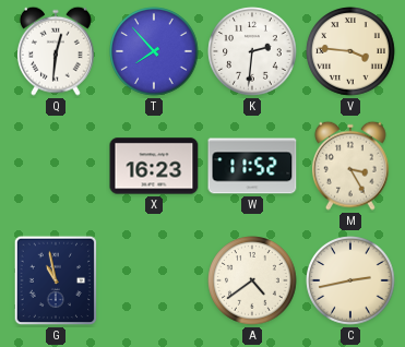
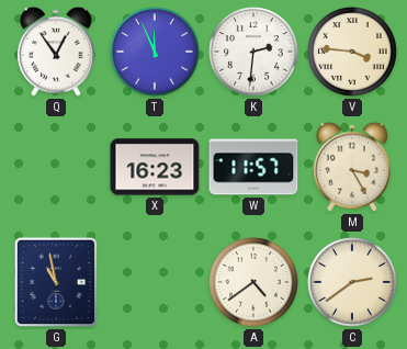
Q: 12:31 -> 12:54 (56, 52)
T: 7:53 -> 11:56 (155, 52)
W: 11:52 -> 11:57 (253, 167)
C: 2:43 -> 2:39 (352, 282)
